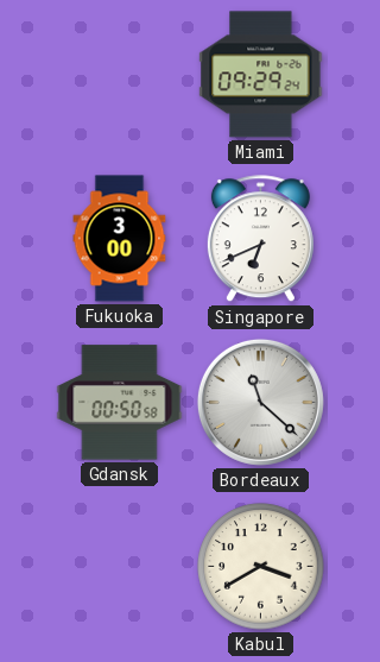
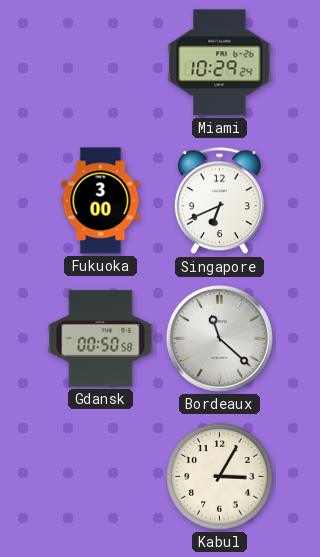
Miami: 09:29 -> 10:29 (220, 63)
Kabul: 3:40 -> 3:05 (220, 477)
